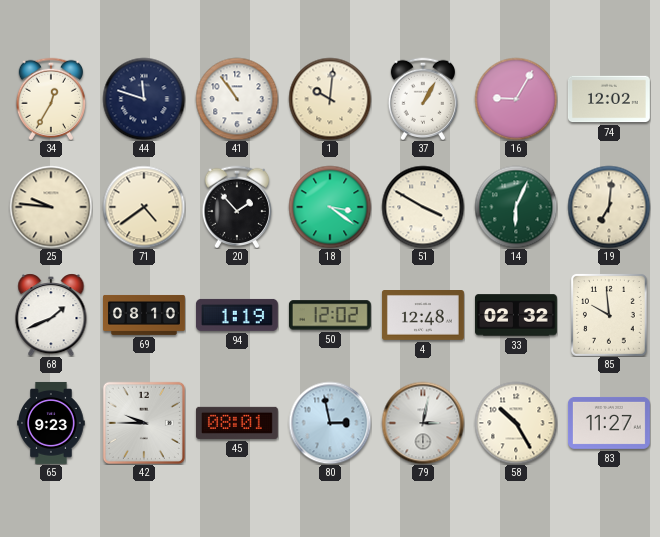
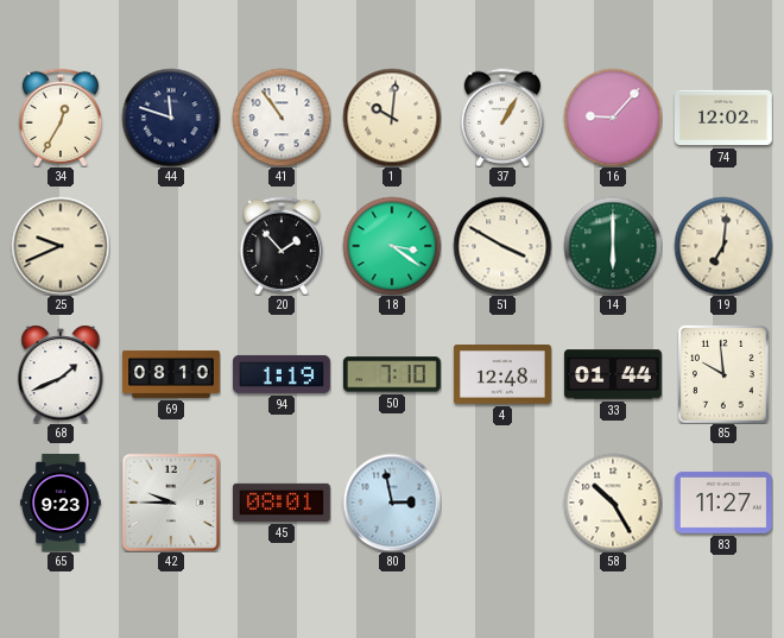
16: 9:05 -> 9:07 (613, 118)
25: 9:46 -> 9:41 (61, 246)
71: 4:39 -> none (144, 207)
14: 6:04 -> 6:00 (613, 246)
50: 12:02 -> 7:10 (392, 374)
33: 02:32 -> 01:44 (613, 374)
79: 3:02 -> none (423, 423)
